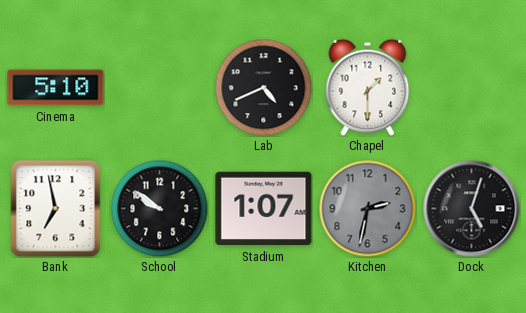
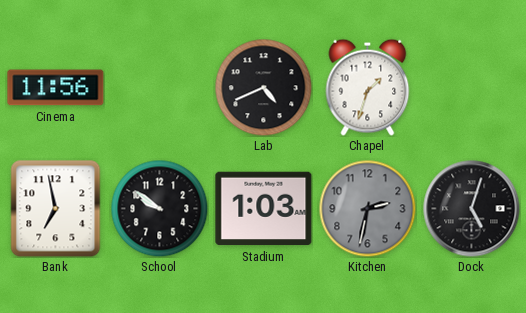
Cinema: 5:10 -> 11:56 (56, 88)
Chapel: 1:30 -> 1:33 (368, 87)
Stadium: 1:07 -> 1:03 (264, 209)
